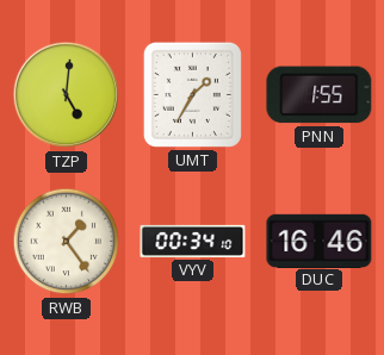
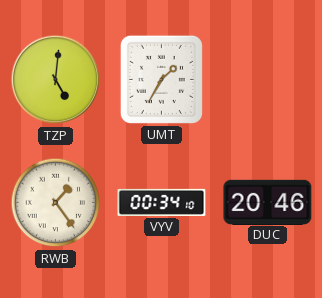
PNN: 1:55 -> none (320, 95)
DUC: 16:46 -> 20:46 (268, 202)
